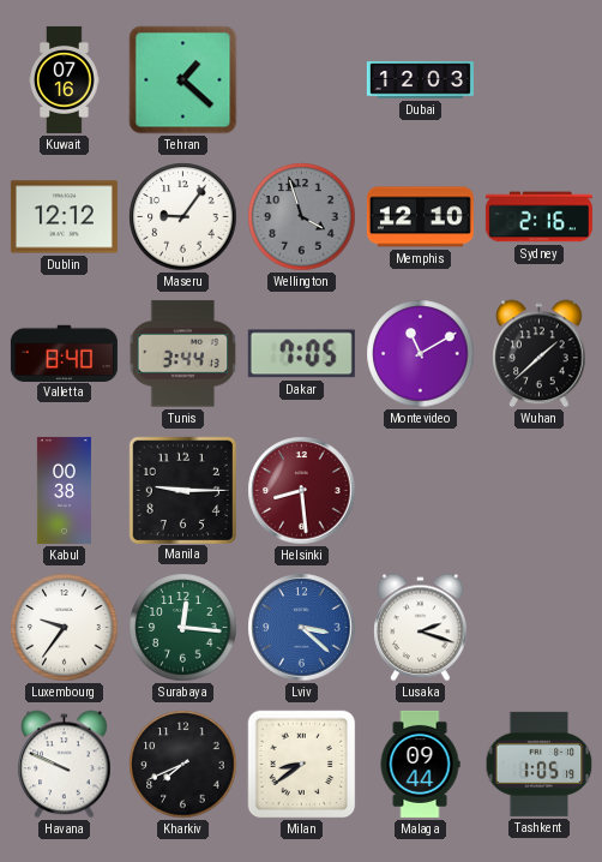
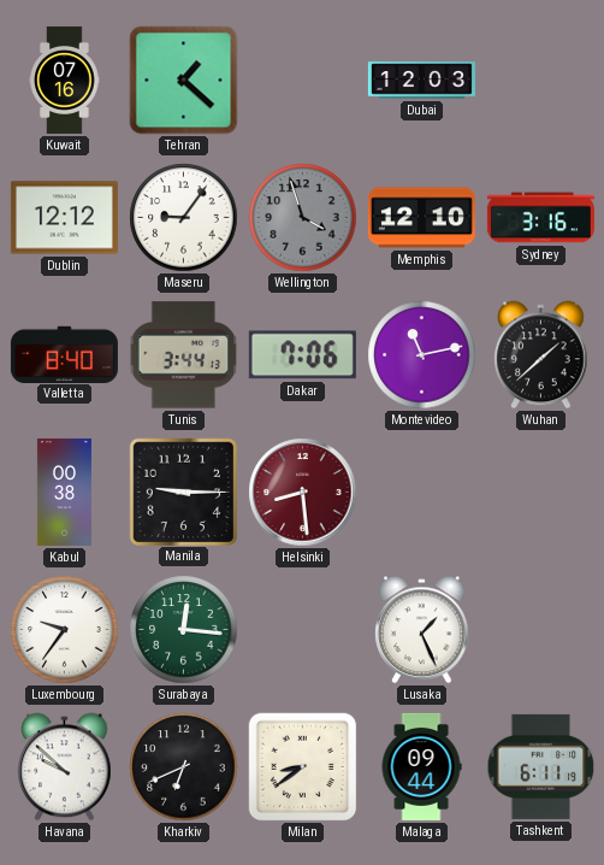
Sydney: 2:16 -> 3:16 (540, 218)
Dakar: 7:05 -> 7:06 (302, 355)
Montevideo: 11:10 -> 11:13 (422, 355)
Lviv: 3:22 -> none (302, 628)
Lusaka: 2:18 -> 1:26 (422, 630)
Havana: 9:49 -> 9:52 (65, 767)
Kharkiv: 7:41 -> 6:41 (184, 767)
Tashkent: 1:05 -> 6:11 (541, 766)
